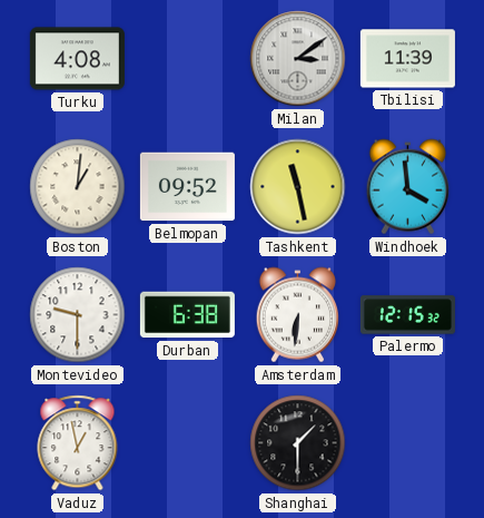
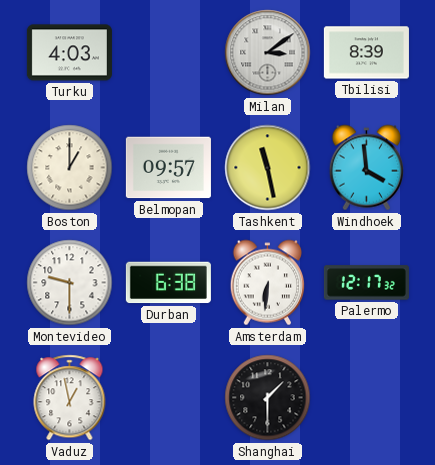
Turku: 4:08 -> 4:03 (69, 53)
Tbilisi: 11:39 -> 8:39 (366, 53)
Boston: 1:01 -> 1:00 (70, 168)
Belmopan: 09:52 -> 09:57 (168, 168)
Palermo: 12:15 -> 12:17 (366, 283)
